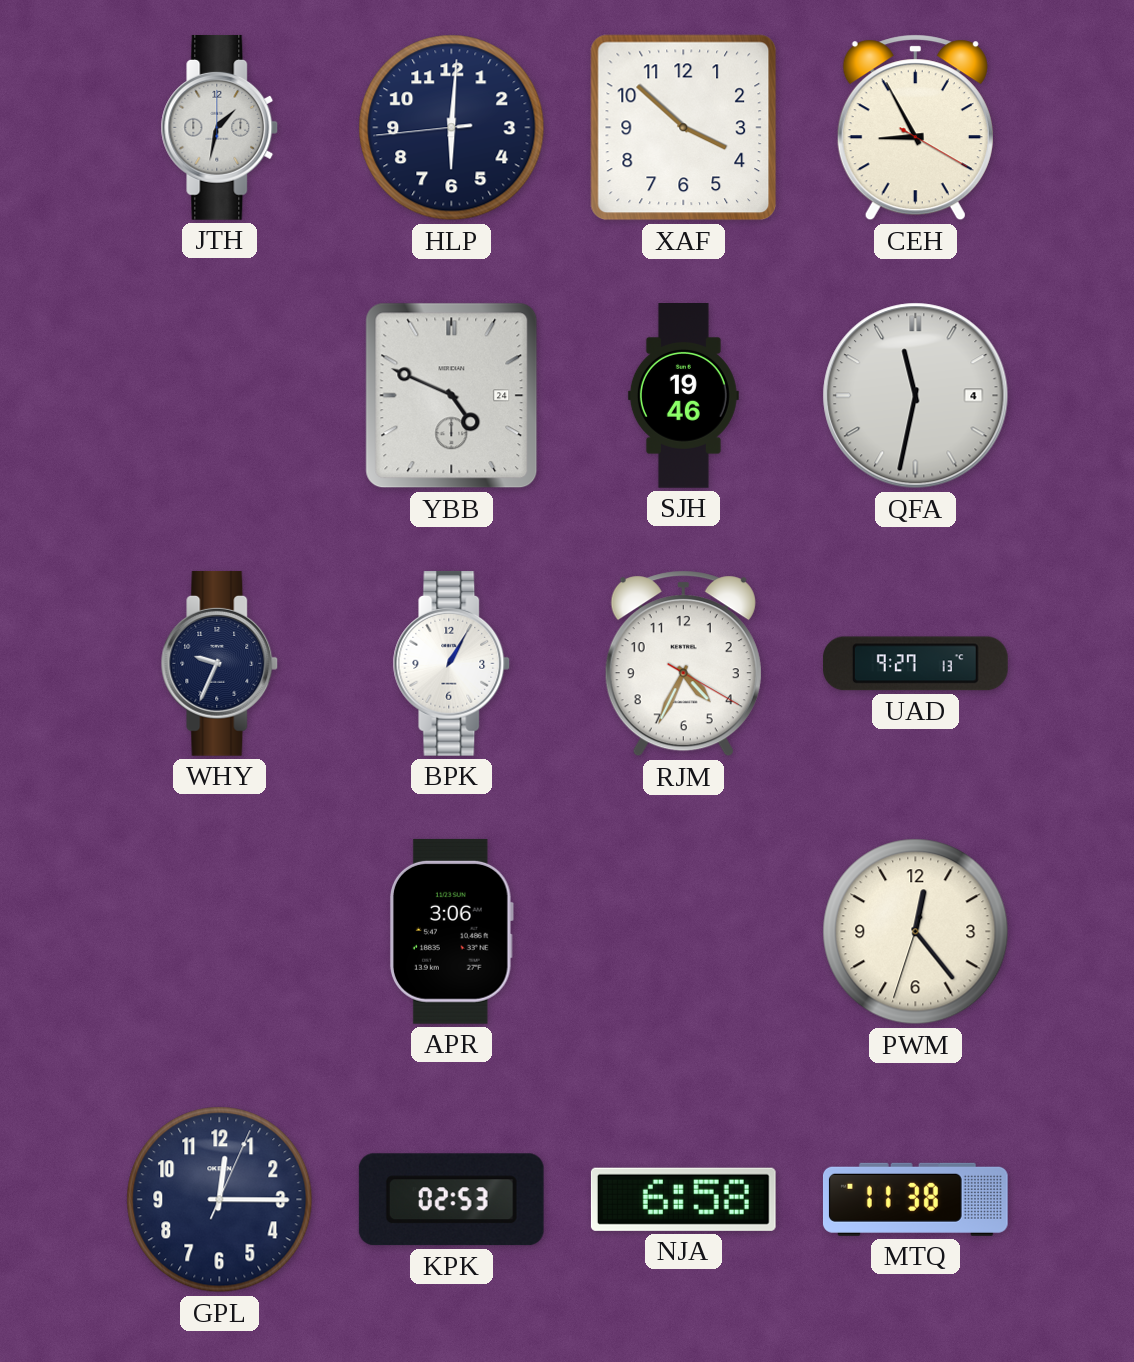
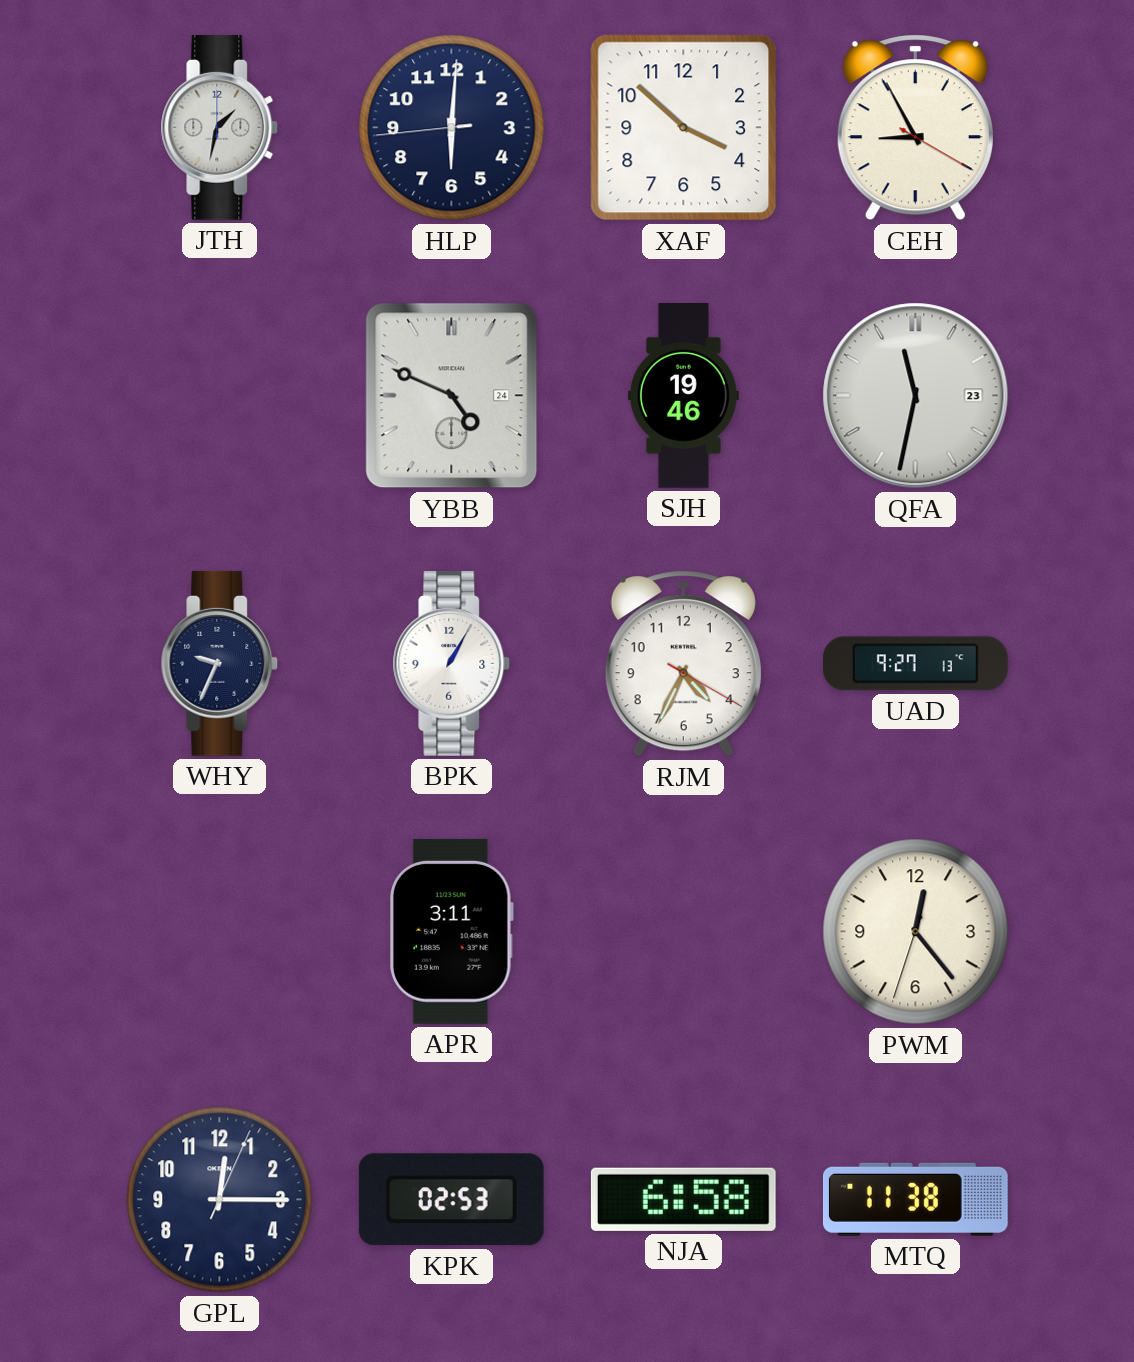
QFA date: 4 -> 23 (916, 396)
APR: 3:06 -> 3:11 (451, 931)
